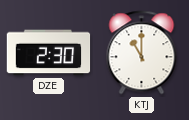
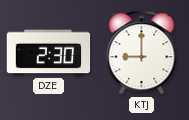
KTJ: 11:00 -> 9:00 (142, 53)
